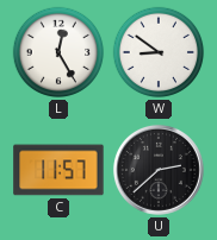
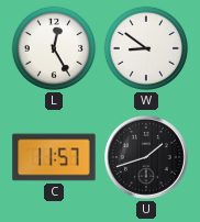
U: 2:38 -> 1:42 (146, 157)
